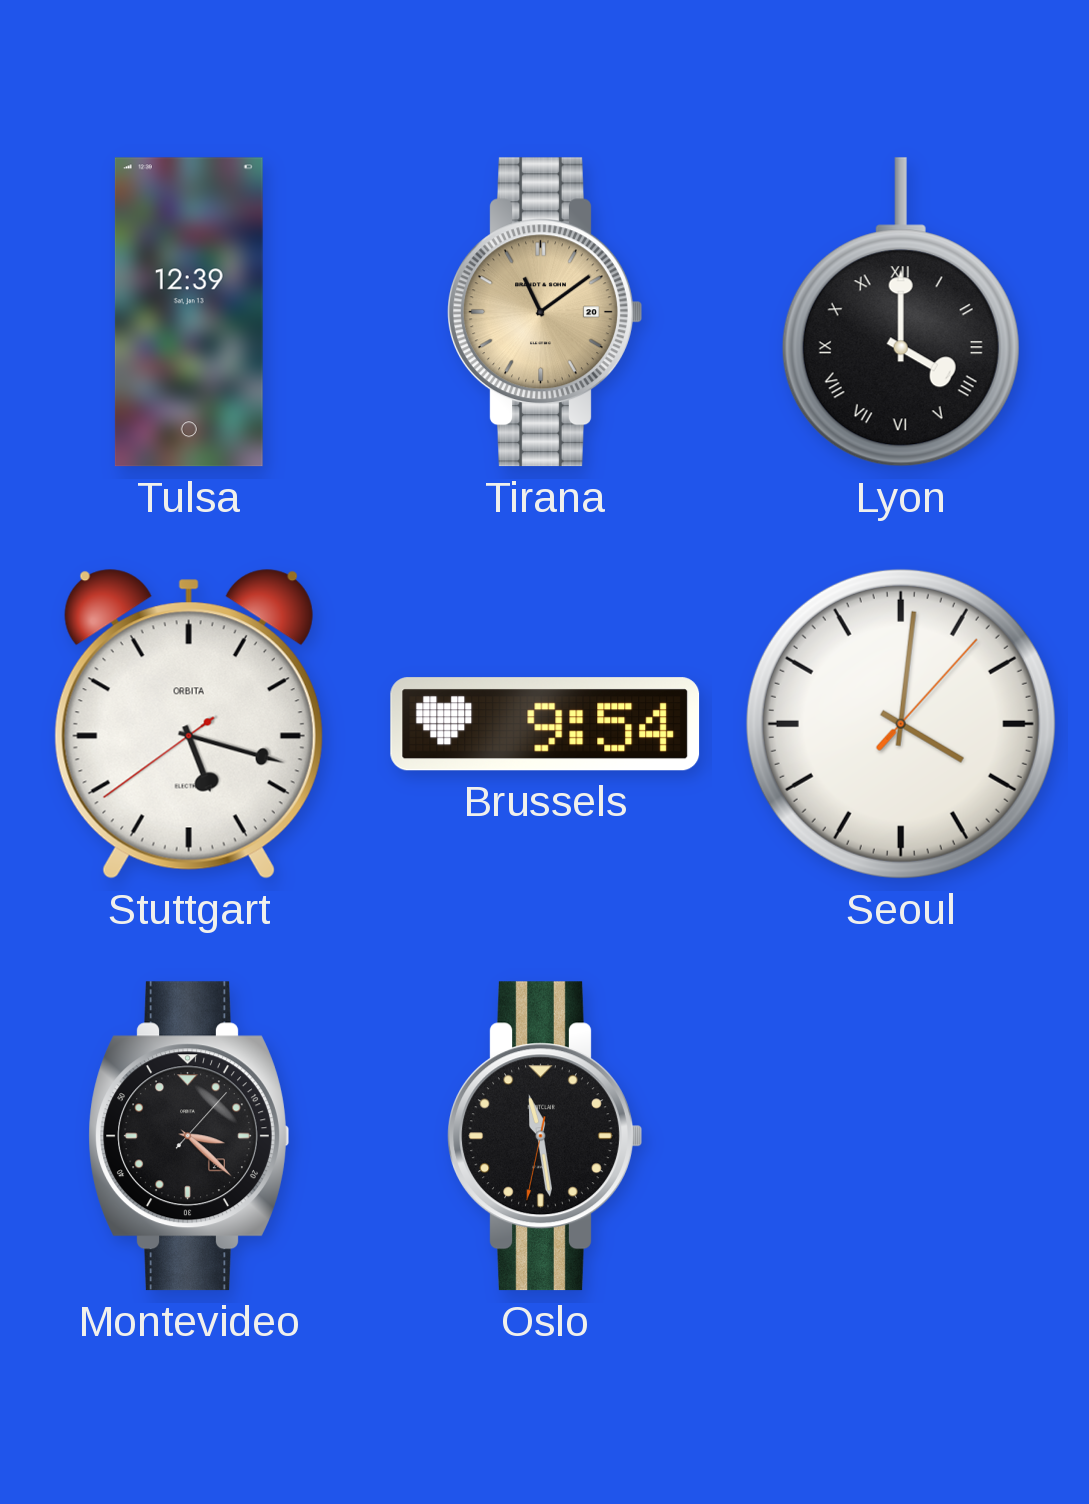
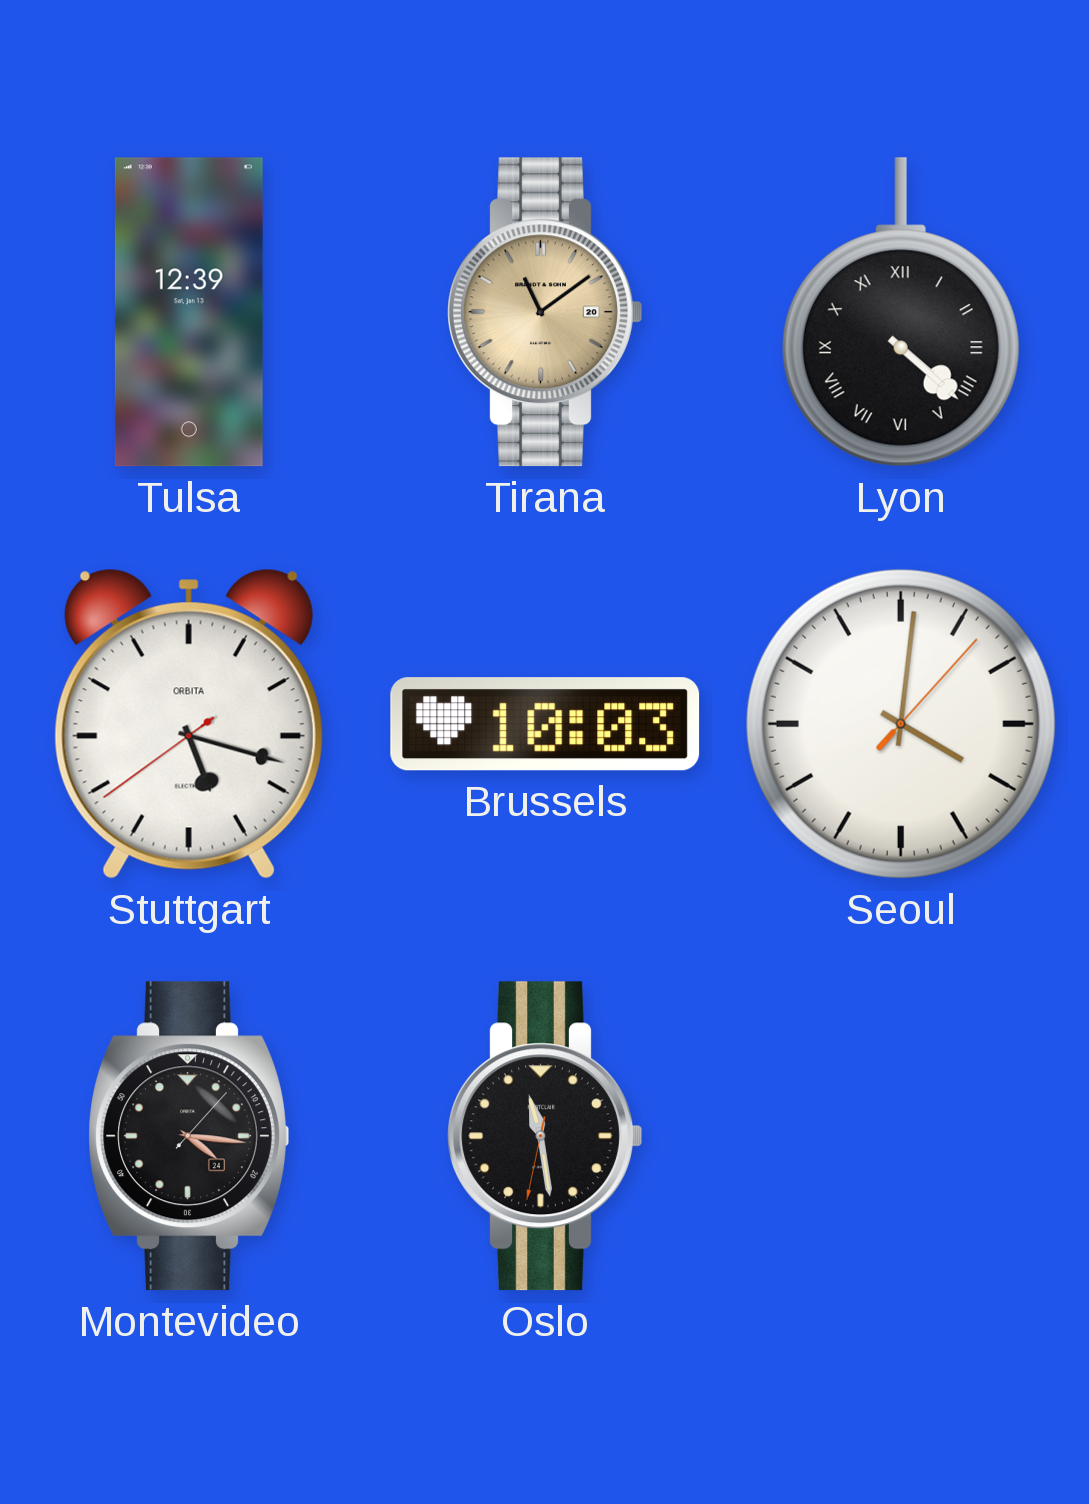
Lyon: 4:00 -> 4:22 (901, 312)
Brussels: 9:54 -> 10:03 (545, 724)
Montevideo: 3:22 -> 4:16 (189, 1136)
